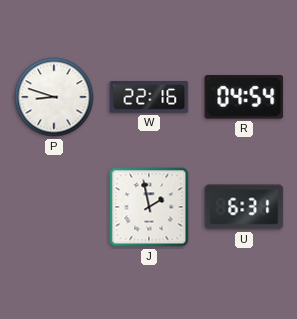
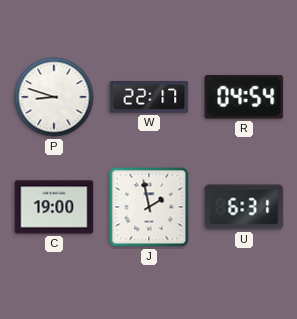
W: 22:16 -> 22:17 (149, 98)
C: none -> 19:00 (54, 207)
